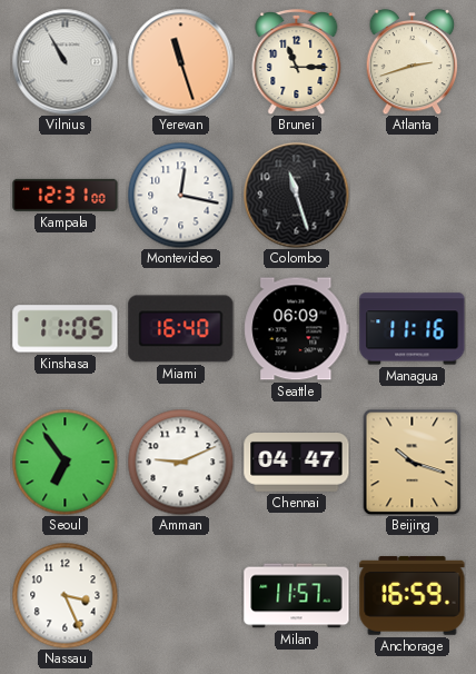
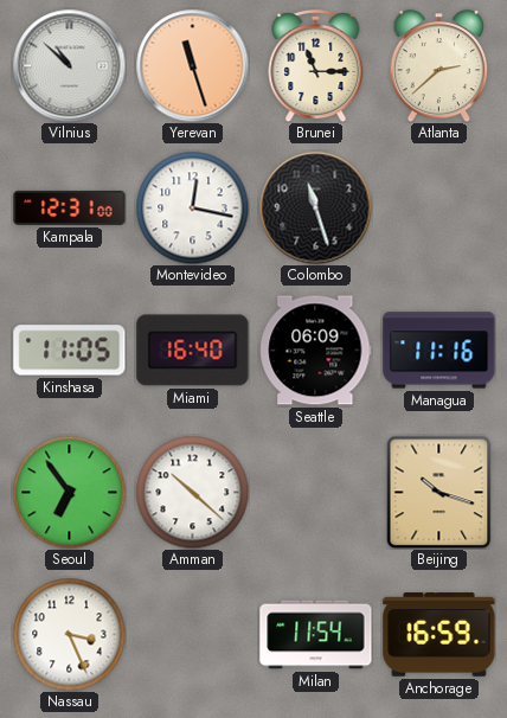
Vilnius: 10:55 -> 10:52 (69, 65)
Atlanta: 2:42 -> 2:38 (439, 65)
Amman: 9:11 -> 10:22 (192, 492)
Chennai: 04:47 -> none (297, 463)
Milan: 11:57 -> 11:54 (316, 635)
